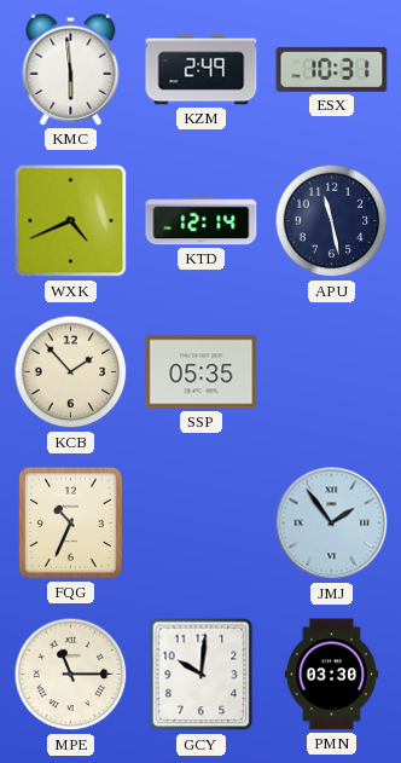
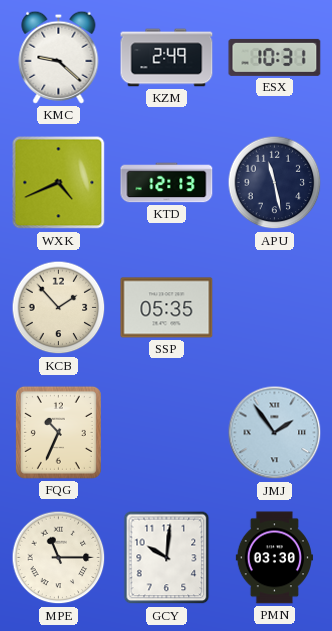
KMC: 5:59 -> 9:22 (59, 57)
KTD: 12:14 -> 12:13 (167, 183)
